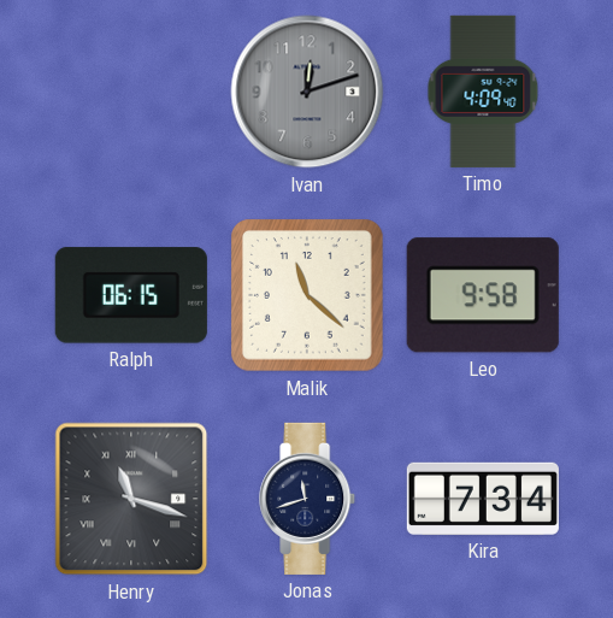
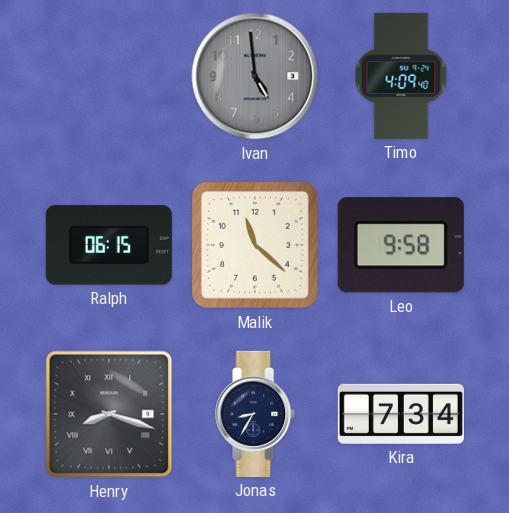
Ivan: 12:12 -> 4:59 (255, 76)
Henry: 11:18 -> 8:18 (109, 414)
Jonas: 11:42 -> 8:35 (256, 414)
